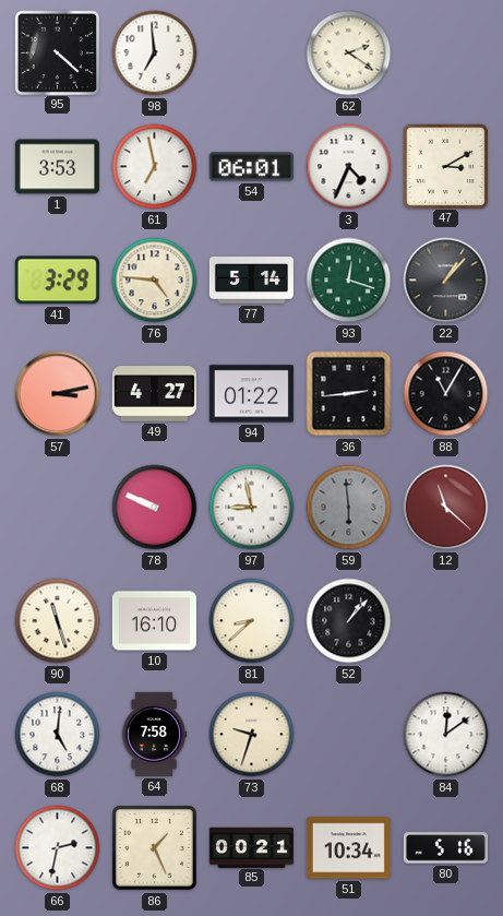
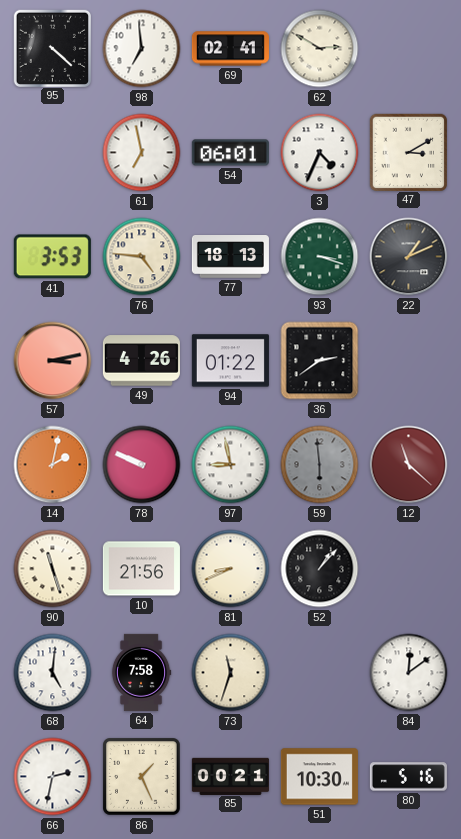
69: none -> 02:41 (230, 49)
62: 2:21 -> 2:50 (320, 49)
1: 3:53 -> none (57, 167)
41: 3:29 -> 3:53 (52, 257)
77: 5:14 -> 18:13 (230, 257)
93: 12:18 -> 3:18 (320, 257)
22: 1:07 -> 1:11 (409, 257)
49: 4:27 -> 4:26 (141, 361)
36: 2:44 -> 2:39 (320, 361)
88: 11:05 -> none (446, 394)
14: none -> 2:02 (53, 465)
10: 16:10 -> 21:56 (141, 569)
81: 8:38 -> 8:41 (231, 569)
73: 9:33 -> 11:33 (231, 673)
51: 10:34 -> 10:30 (319, 777)
